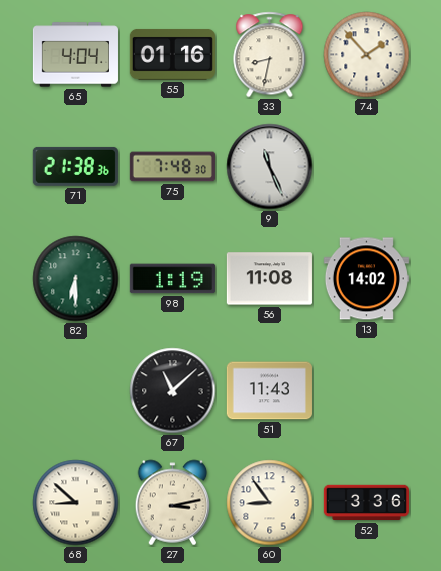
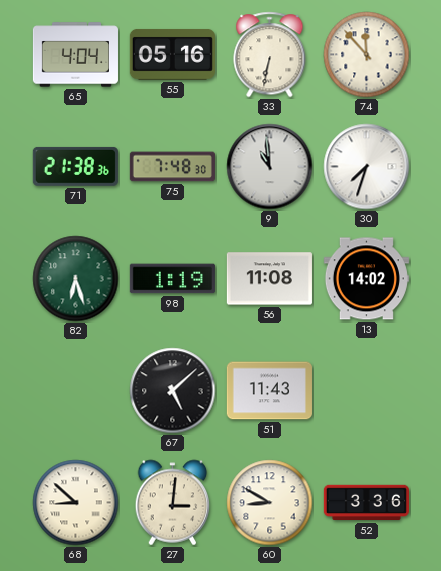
55: 01:16 -> 05:16 (172, 54)
33: 8:32 -> 6:32 (270, 55)
74: 1:53 -> 11:53 (367, 55)
9: 11:26 -> 10:59 (270, 167)
30: none -> 7:33 (367, 167)
82: 6:30 -> 6:27 (76, 279)
67: 11:08 -> 5:08 (173, 391)
27: 3:13 -> 3:01 (173, 503)
60: 8:54 -> 8:50 (270, 503)
